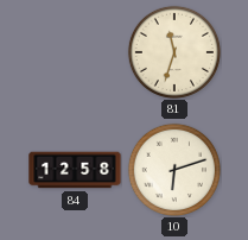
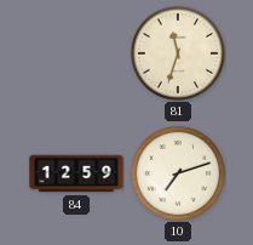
84: 12:58 -> 12:59 (76, 173)
10: 6:12 -> 7:12 (178, 173)
